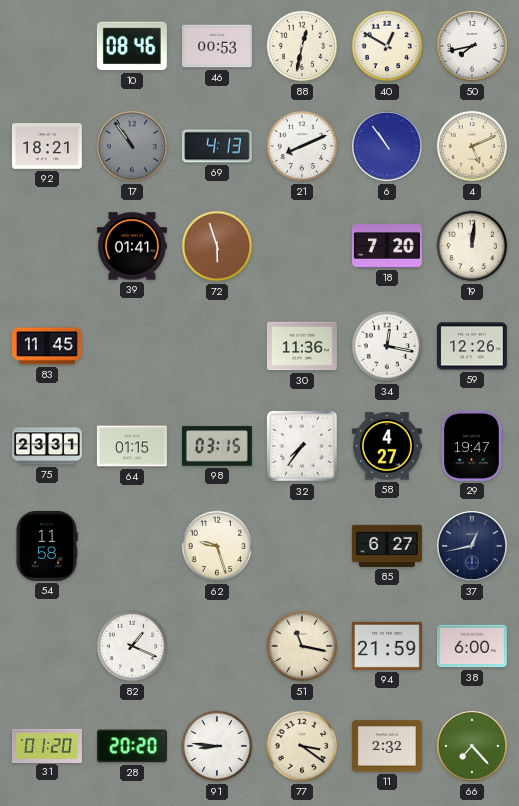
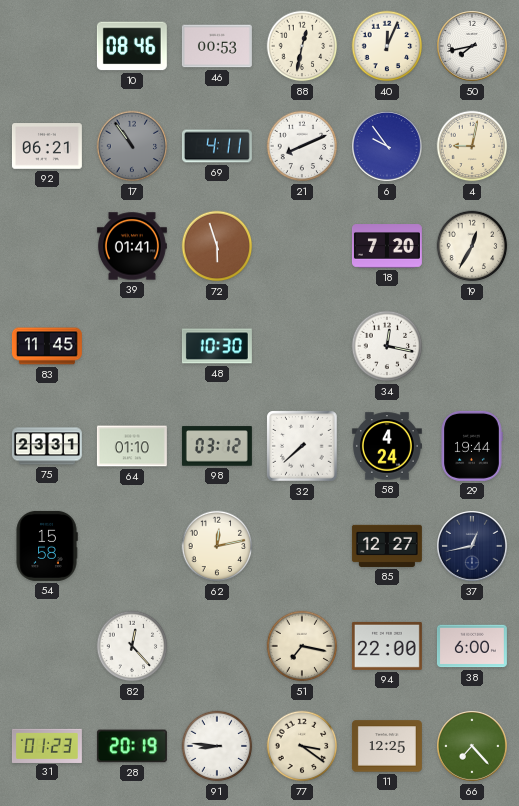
40: 12:50 -> 12:04 (387, 46)
92: 18:21 -> 06:21 (47, 146)
69: 4:13 -> 4:11 (217, 146)
6: 10:54 -> 9:54 (388, 147)
4: 5:11 -> 9:02 (472, 146)
19: 12:01 -> 12:35 (472, 246)
48: none -> 10:30 (217, 346)
30: 11:36 -> none (302, 346)
59: 12:26 -> none (472, 346)
64: 01:15 -> 01:10 (132, 446)
98: 03:15 -> 03:12 (217, 446)
32: 7:36 -> 7:38 (302, 446)
58: 4:27 -> 4:24 (387, 446)
29: 19:47 -> 19:44 (472, 446)
54: 11:58 -> 15:58 (47, 546)
62: 9:27 -> 12:13 (217, 546)
85: 6:27 -> 12:27 (387, 546)
82: 1:19 -> 12:23 (132, 646)
51: 11:17 -> 7:17 (302, 646)
94: 21:59 -> 22:00 (387, 646)
31: 01:20 -> 01:23 (47, 745)
28: 20:20 -> 20:19 (132, 746)
11: 2:32 -> 12:25 (387, 746)
